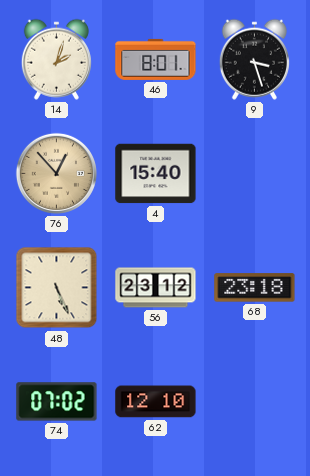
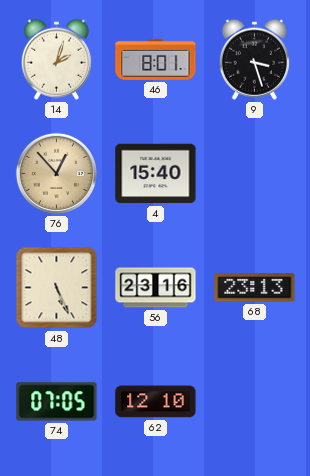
56: 23:12 -> 23:16 (156, 288)
68: 23:18 -> 23:13 (255, 288)
74: 07:02 -> 07:05 (57, 402)
